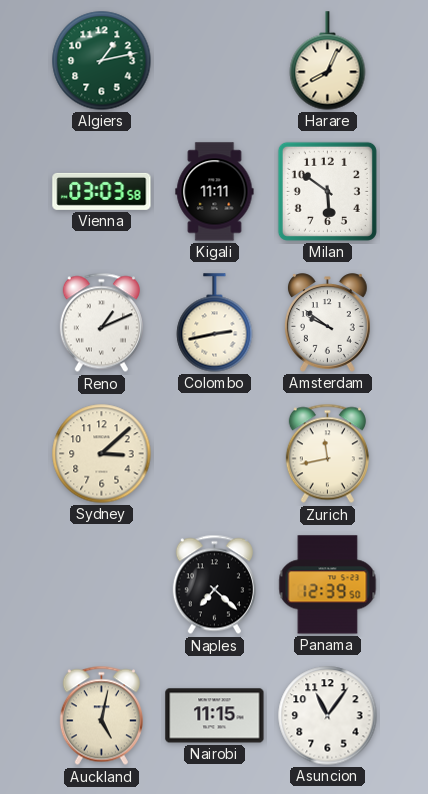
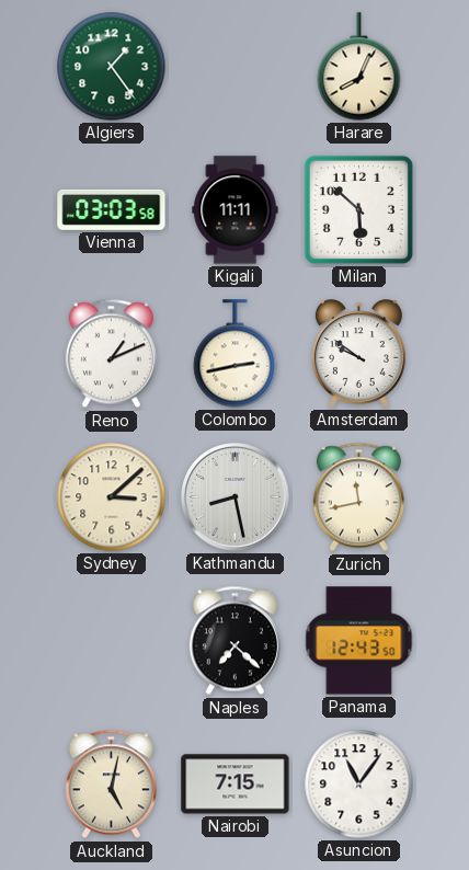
Algiers: 1:13 -> 1:24 (112, 67)
Milan: 5:51 -> 5:52 (358, 209)
Kathmandu: none -> 8:28 (236, 497)
Panama: 12:39 -> 12:43 (359, 641)
Nairobi: 11:15 -> 7:15 (236, 785)
